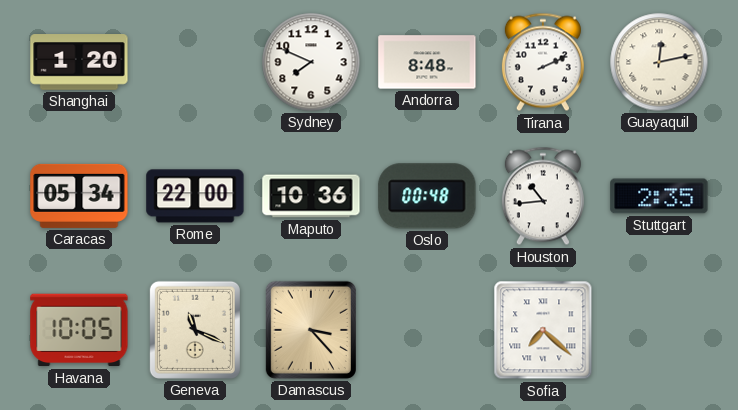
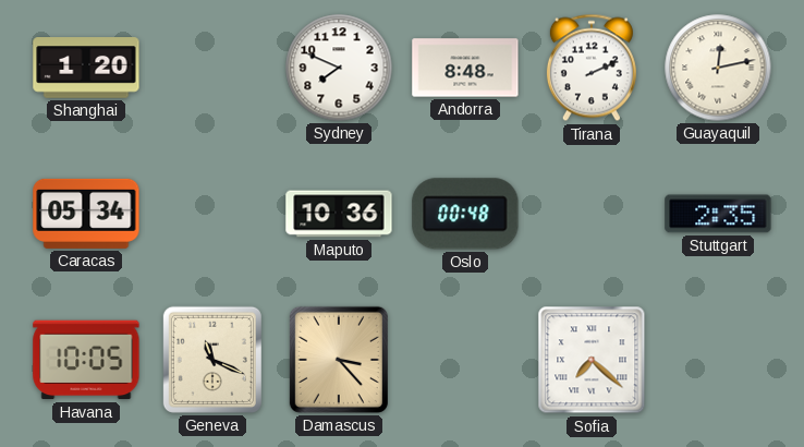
Rome: 22:00 -> none (195, 196)
Houston: 10:44 -> none (543, 196)
